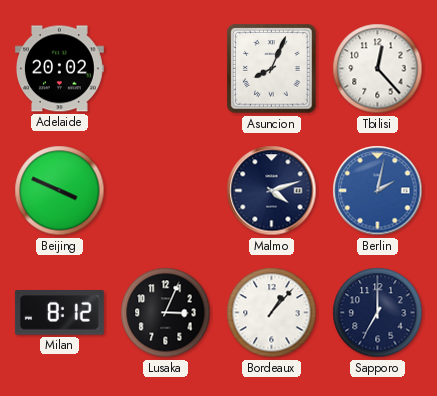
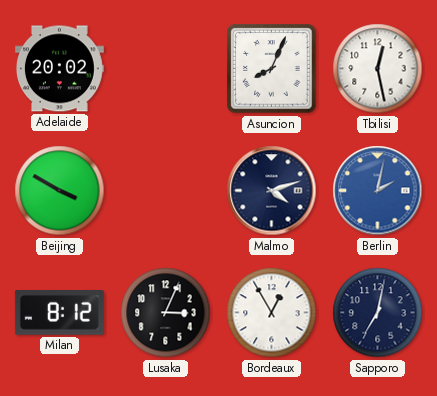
Tbilisi: 12:23 -> 12:28 (378, 69)
Beijing: 3:49 -> 3:50 (60, 191)
Bordeaux: 1:07 -> 12:55 (272, 313)
Sapporo: 7:00 -> 7:02 (378, 313)
